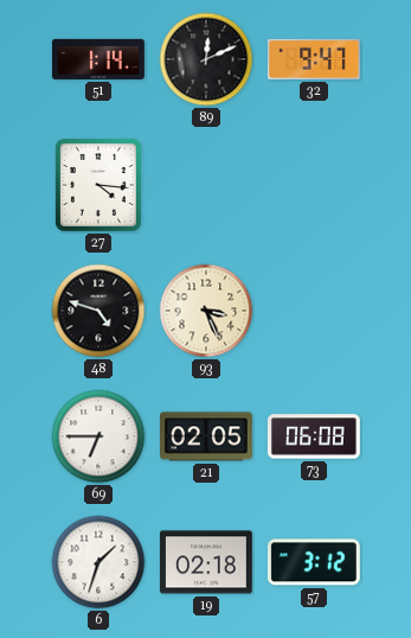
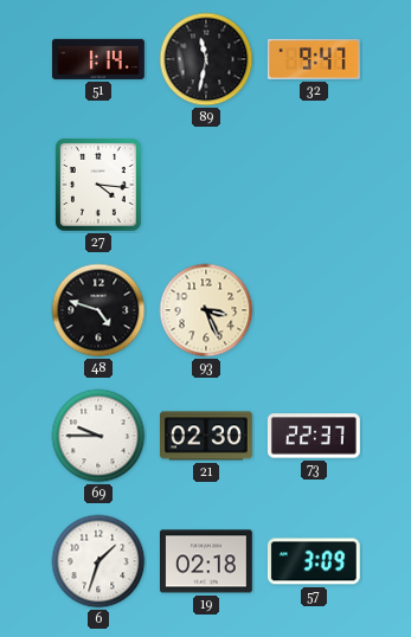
89: 12:11 -> 11:32 (206, 59)
69: 6:45 -> 9:45 (98, 436)
21: 02:05 -> 02:30 (207, 436)
73: 06:08 -> 22:37 (314, 436)
57: 3:12 -> 3:09 (314, 561)
